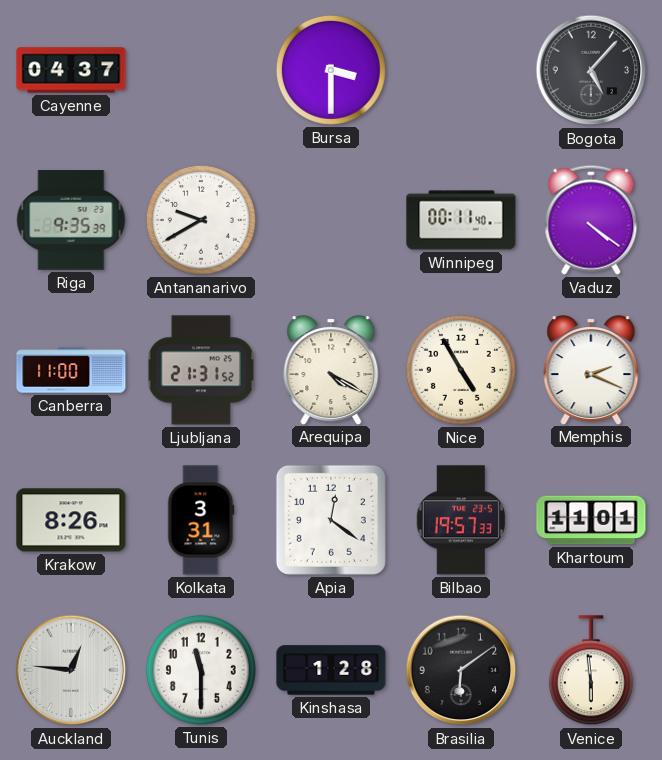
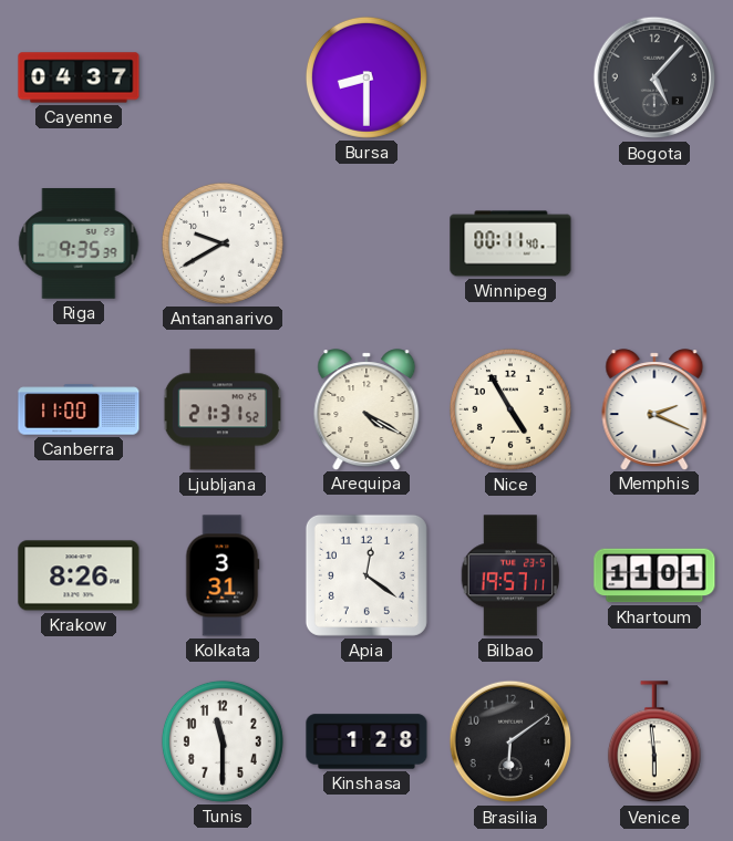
Bursa: 3:30 -> 8:30 (366, 77)
Vaduz: 4:21 -> none (591, 220)
Bilbao: 19:57:33 -> 19:57:11 (509, 575)
Auckland: 12:46 -> none (71, 670)
